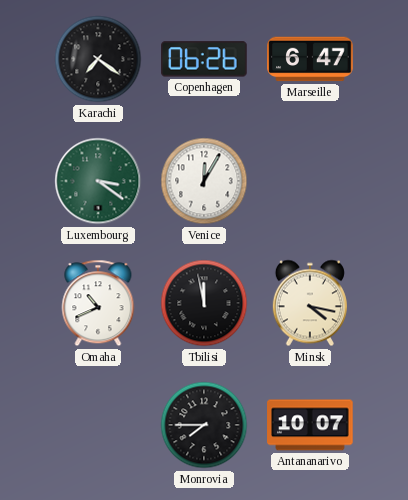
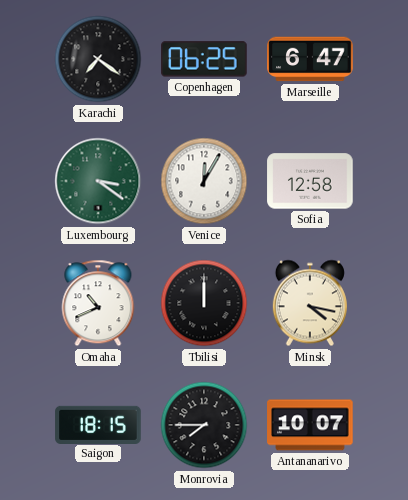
Copenhagen: 06:26 -> 06:25 (204, 59)
Sofia: none -> 12:58 (310, 181)
Tbilisi: 11:58 -> 12:00 (204, 303)
Saigon: none -> 18:15 (98, 424)
